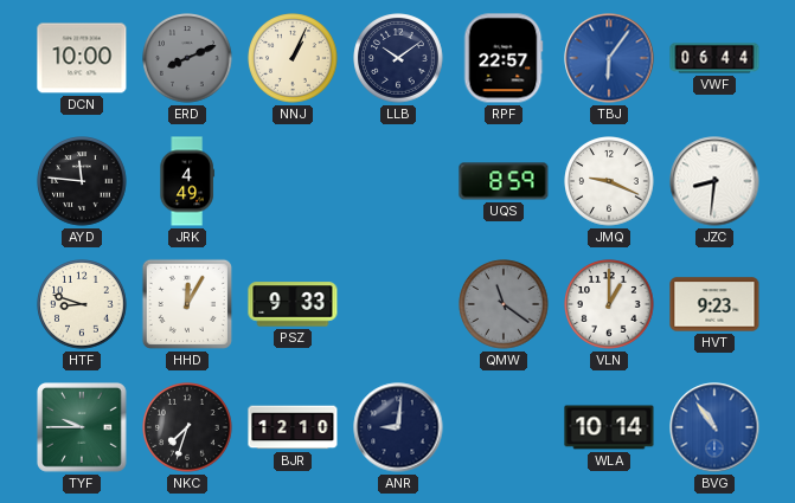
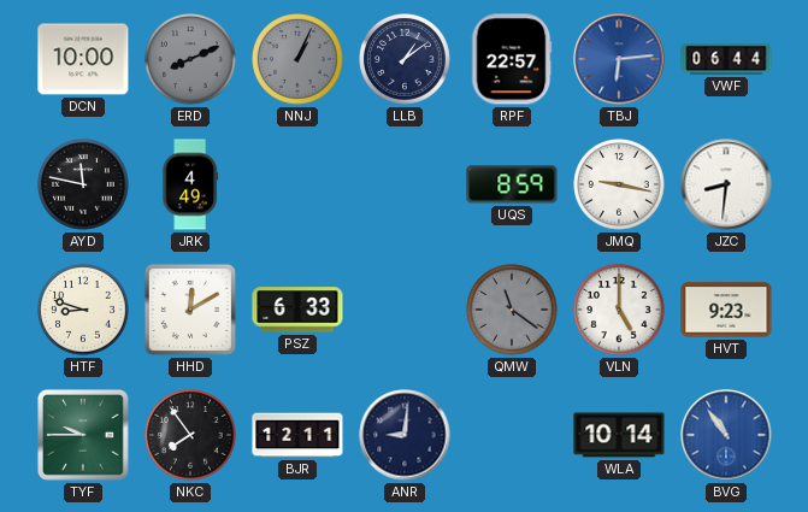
NNJ dial: cream -> grey (297, 59)
LLB: 10:09 -> 1:09 (405, 59)
TBJ: 6:06 -> 6:14 (619, 59)
AYD: 11:46 -> 11:47 (83, 184)
JMQ: 9:19 -> 9:17 (619, 184)
HHD: 12:05 -> 12:10 (190, 310)
PSZ: 9:33 -> 6:33 (297, 310)
VLN: 1:00 -> 5:00 (619, 310)
NKC: 7:33 -> 7:54 (190, 435)
BJR: 12:10 -> 12:11 (297, 435)
